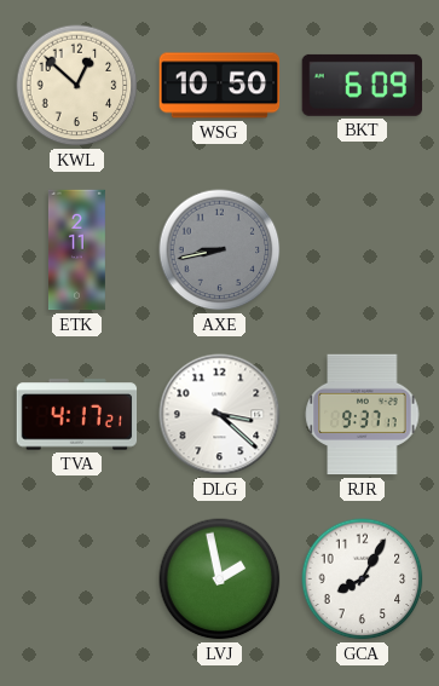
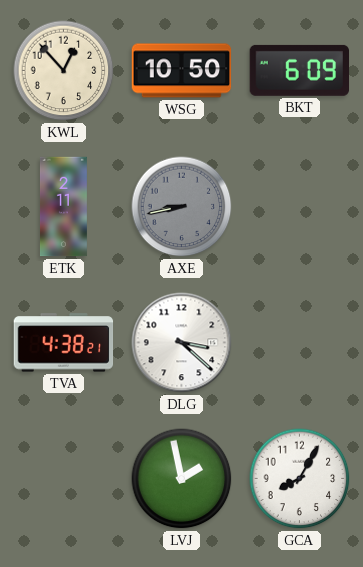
KWL: 12:52 -> 12:53 (64, 71)
TVA: 4:17 -> 4:38 (64, 343)
RJR: 9:37 -> none (363, 415)
